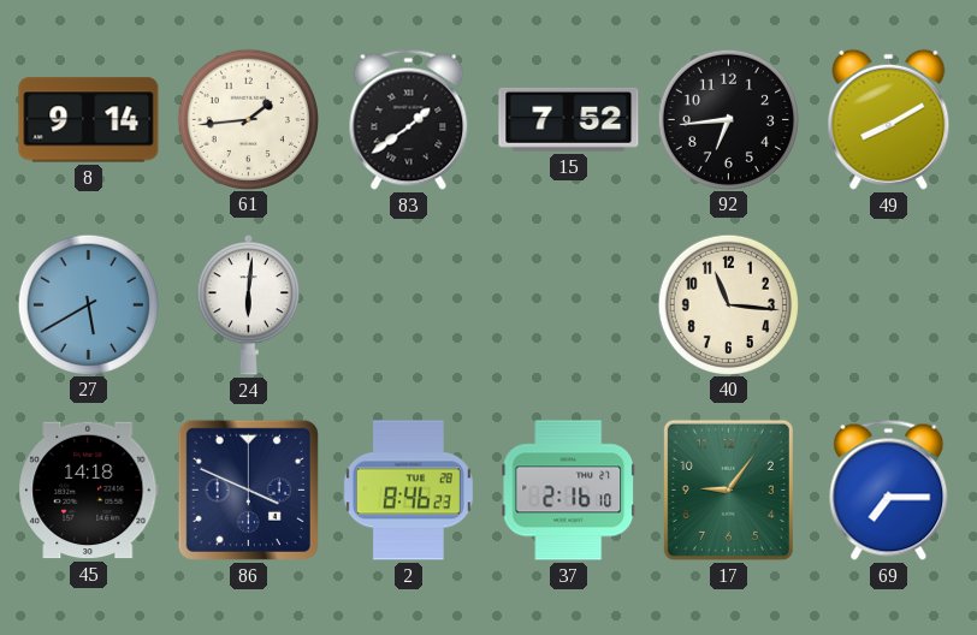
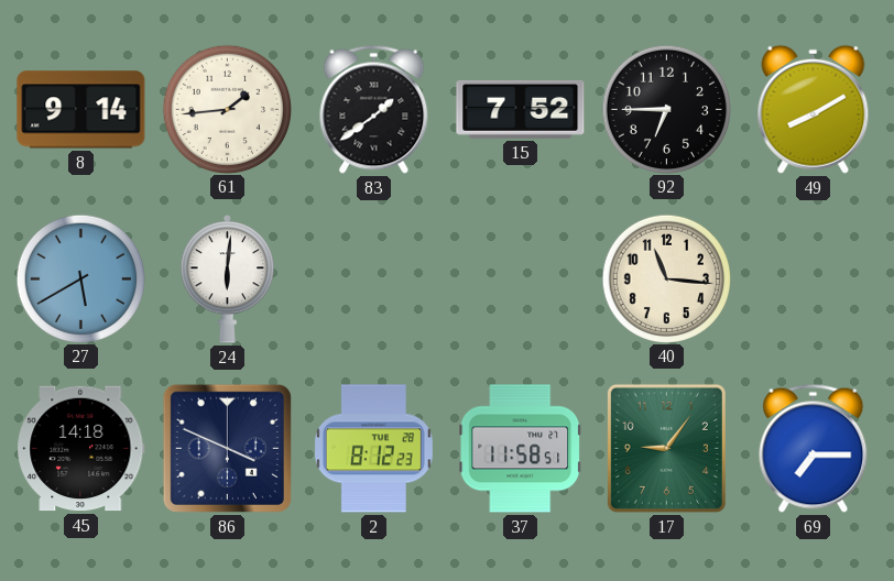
92: 6:44 -> 6:45 (666, 109)
2: 8:46 -> 8:12 (373, 449)
37: 2:16 -> 11:58 (521, 449)
